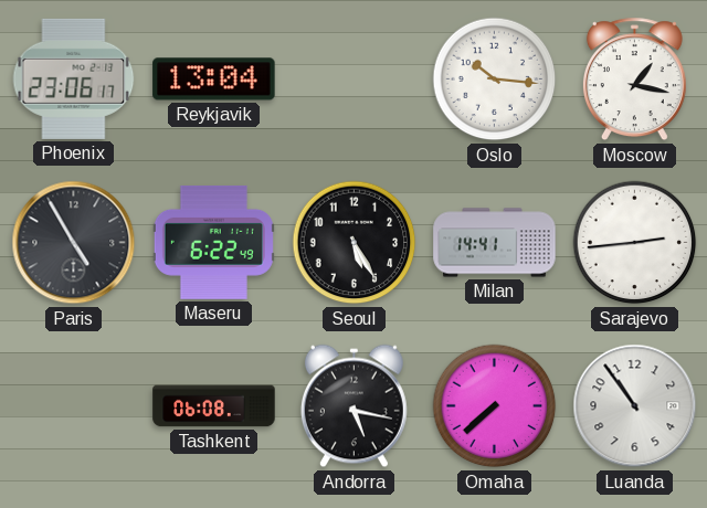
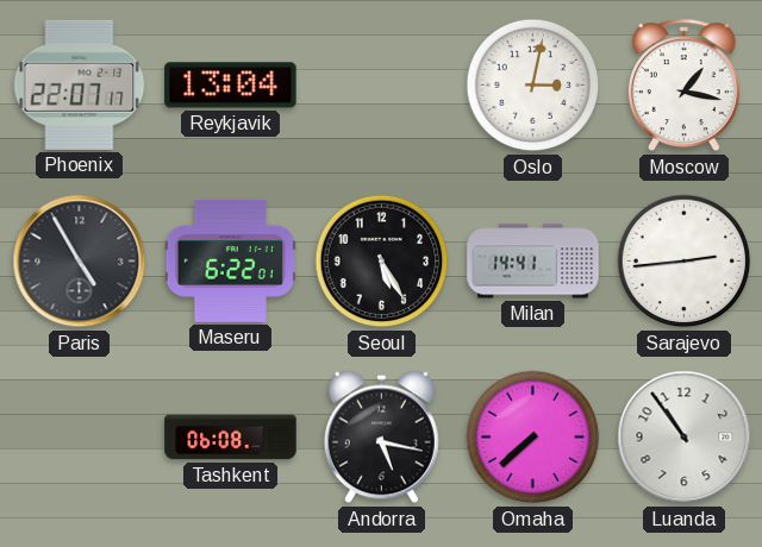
Phoenix: 23:06 -> 22:07 (80, 84)
Oslo: 10:16 -> 3:02 (533, 86)
Maseru: 6:22:49 -> 6:22:01 (230, 260)
